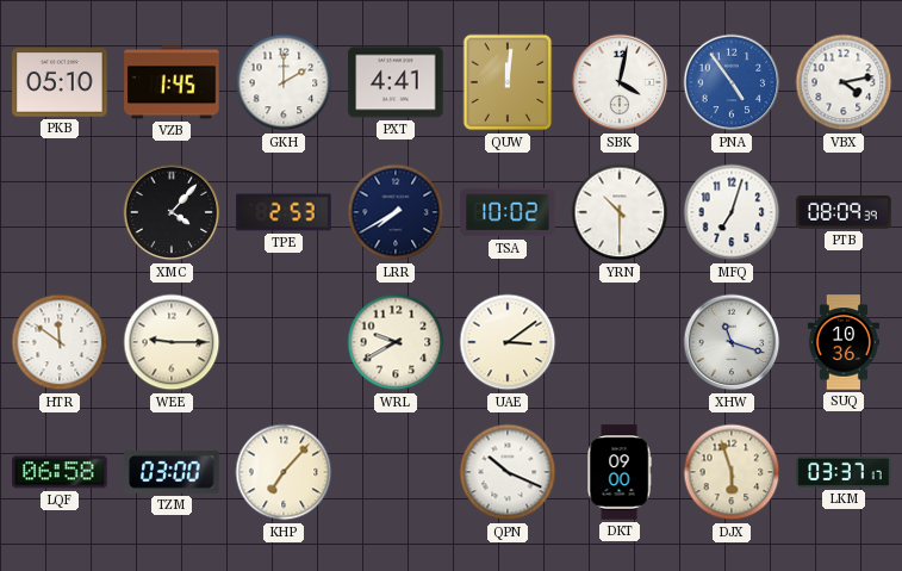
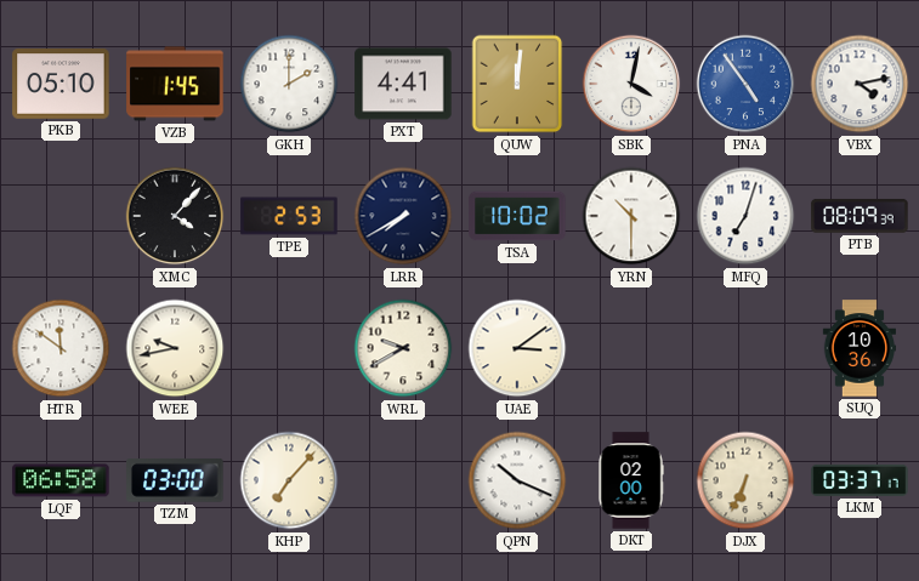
WEE: 9:15 -> 9:43 (175, 348)
XHW: 11:18 -> none (732, 342)
DKT: 09:00 -> 02:00 (631, 480)
DJX: 5:57 -> 6:34 (745, 480)
